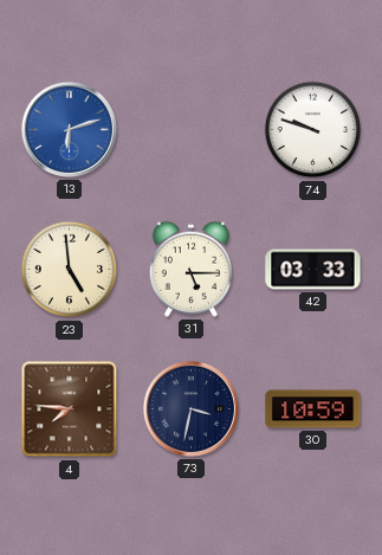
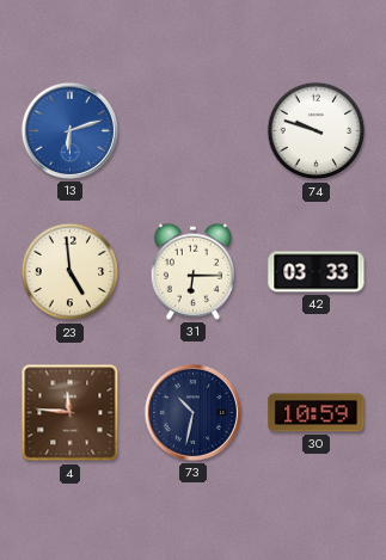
31: 5:15 -> 6:15 (192, 271)
4: 7:46 -> 11:46 (71, 413)
73: 3:32 -> 10:32 (192, 412)
